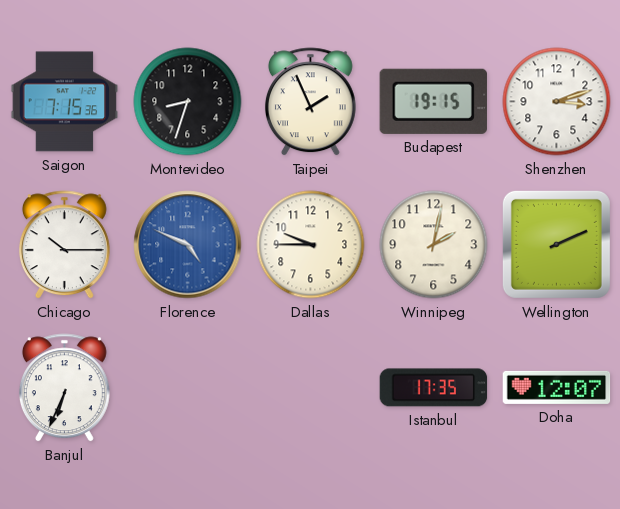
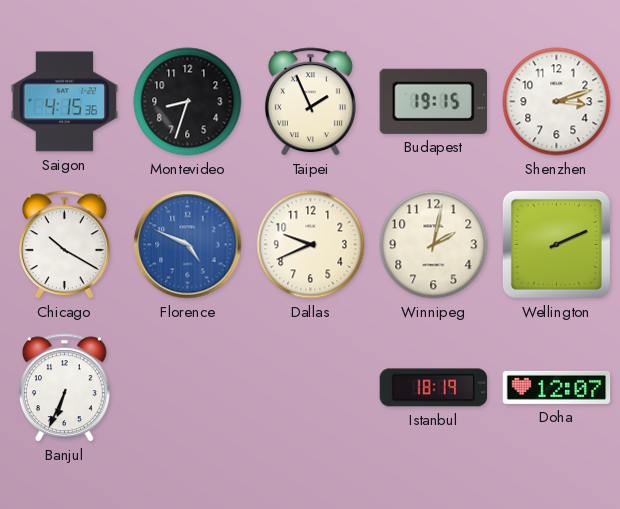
Saigon: 7:15 -> 4:15 (65, 102)
Chicago: 10:15 -> 10:20 (64, 245)
Dallas: 9:45 -> 9:41 (311, 245)
Istanbul: 17:35 -> 18:19 (434, 388)
